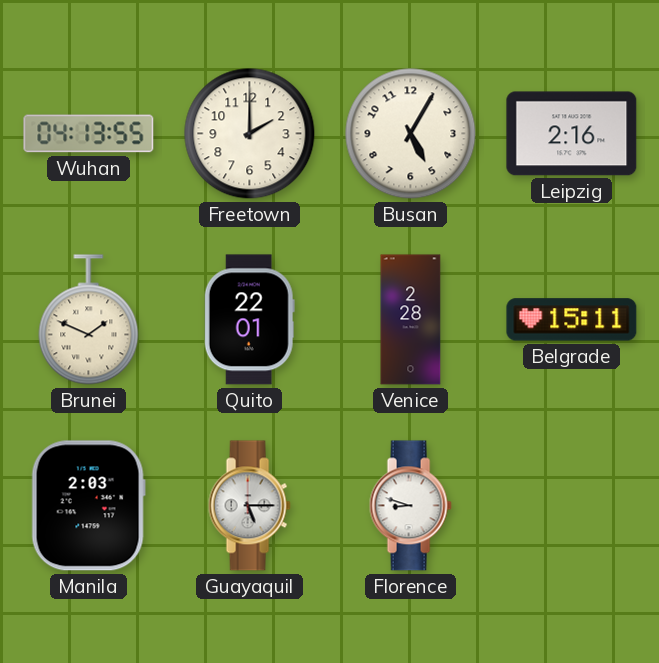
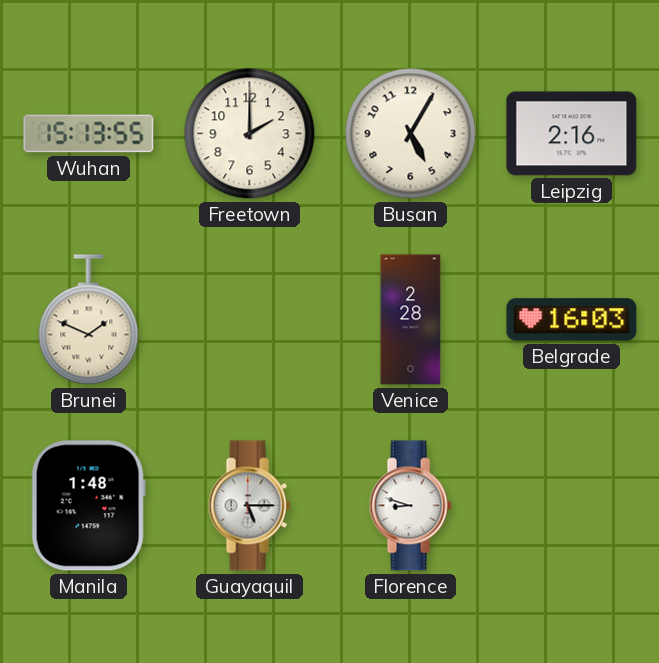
Wuhan: 04:13 -> 15:13 (89, 134)
Quito: 22:01 -> none (249, 320)
Belgrade: 15:11 -> 16:03 (572, 320)
Manila: 2:03 -> 1:48 (88, 506)
